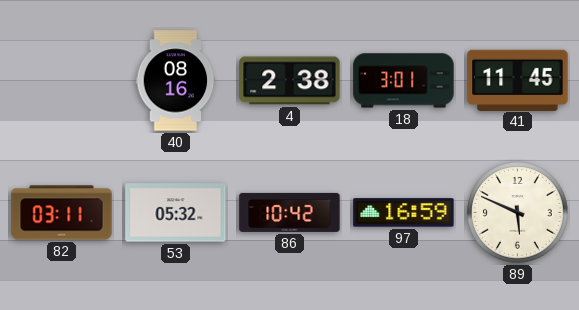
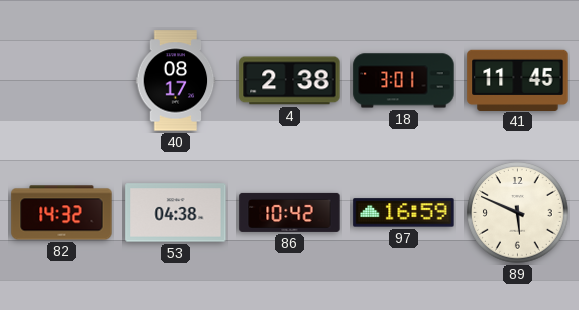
40: 08:16 -> 08:17 (176, 81)
82: 03:11 -> 14:32 (62, 213)
53: 05:32 -> 04:38 (176, 213)
